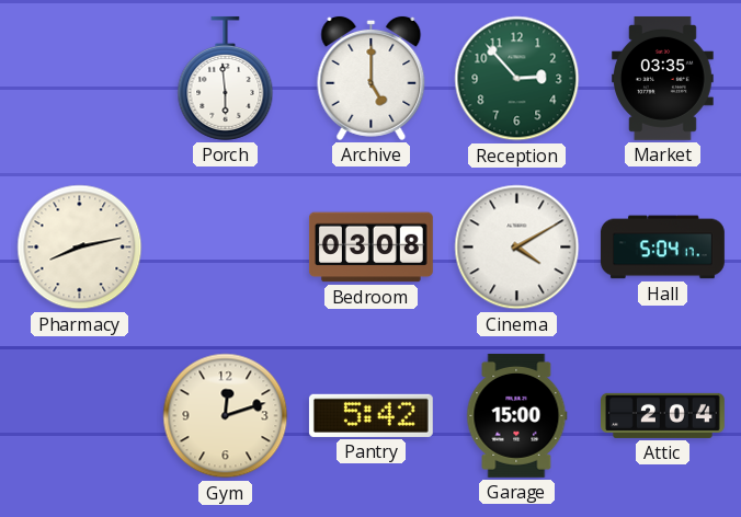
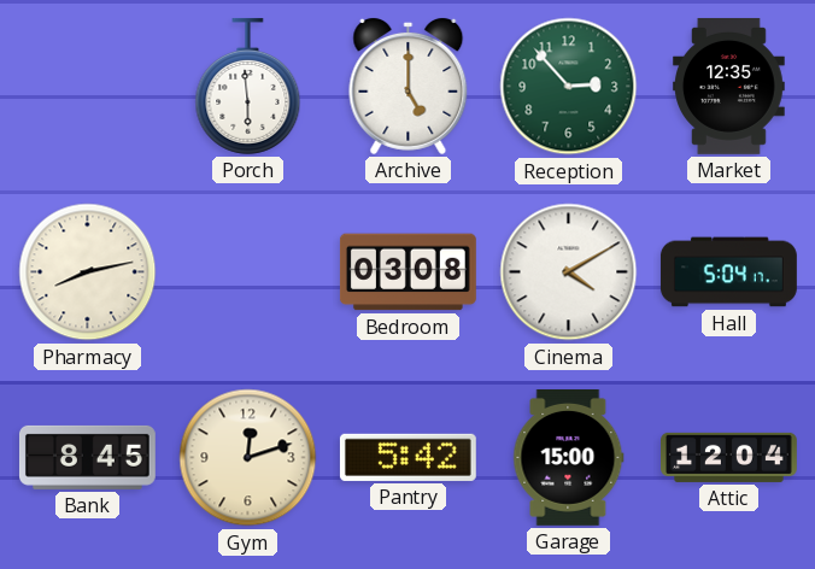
Market: 03:35 -> 12:35 (729, 86)
Bank: none -> 8:45 (87, 457)
Attic: 2:04 -> 12:04 (729, 457)
